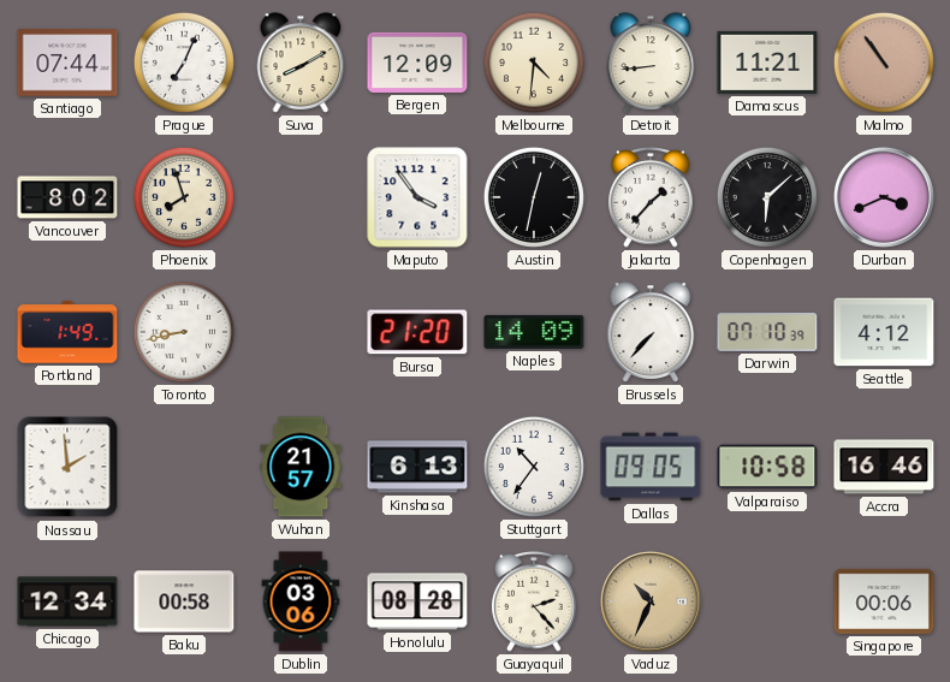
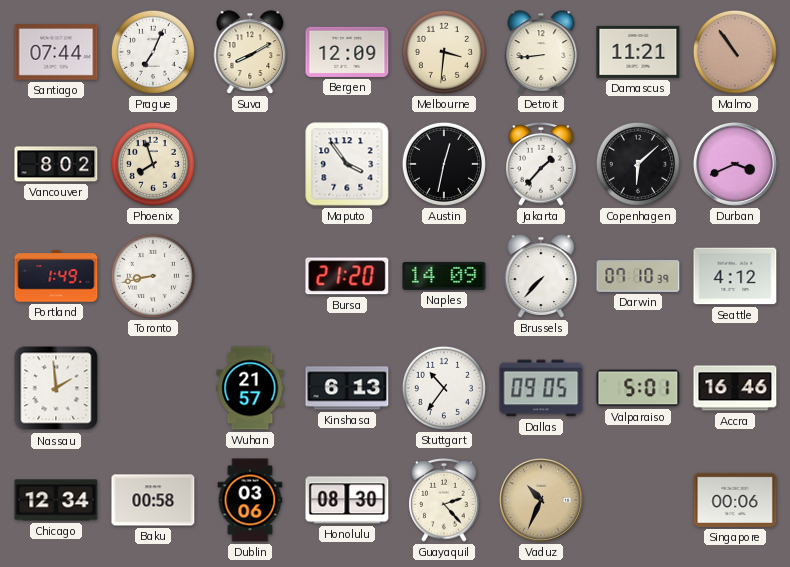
Melbourne: 4:31 -> 3:31 (444, 52)
Valparaiso: 10:58 -> 5:01 (638, 388)
Honolulu: 08:28 -> 08:30 (347, 500)
